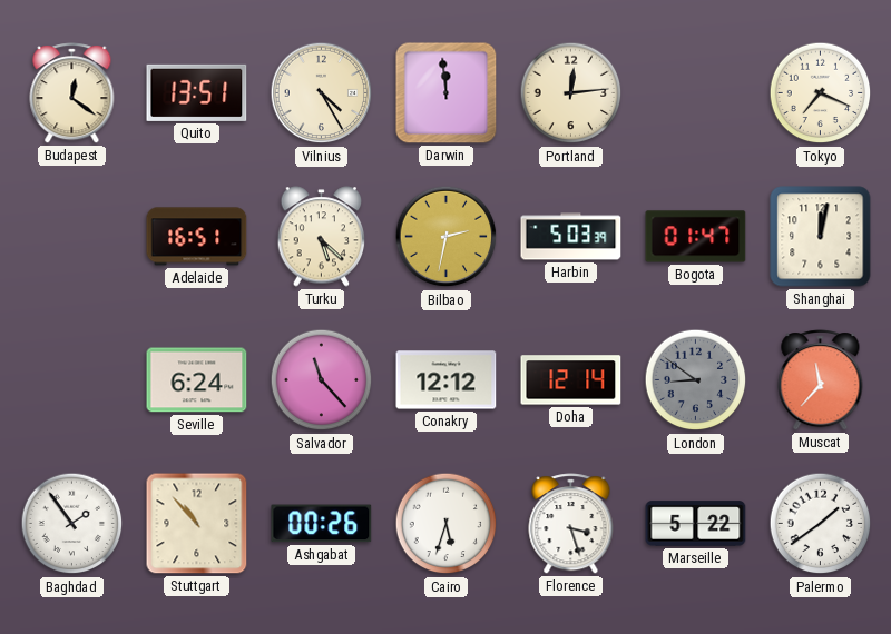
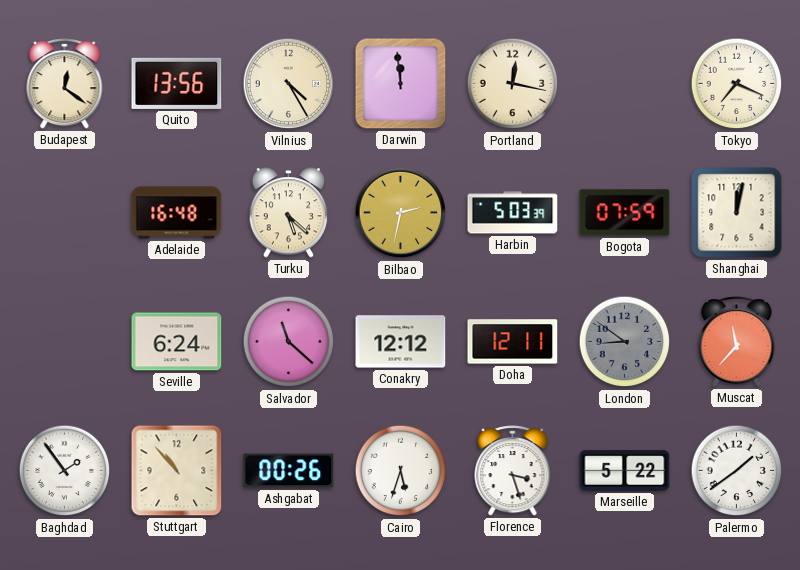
Quito: 13:51 -> 13:56 (177, 83)
Portland: 12:14 -> 12:17 (513, 84)
Adelaide: 16:51 -> 16:48 (177, 213)
Bogota: 01:47 -> 07:59 (625, 213)
Salvador: 11:23 -> 11:22 (289, 342)
Doha: 12:14 -> 12:11 (513, 342)
